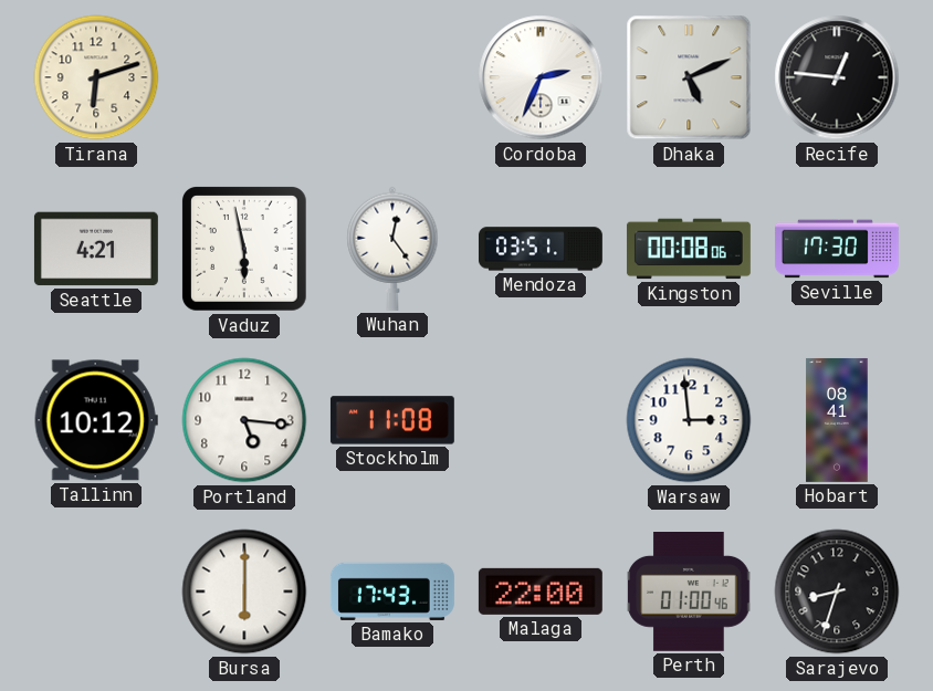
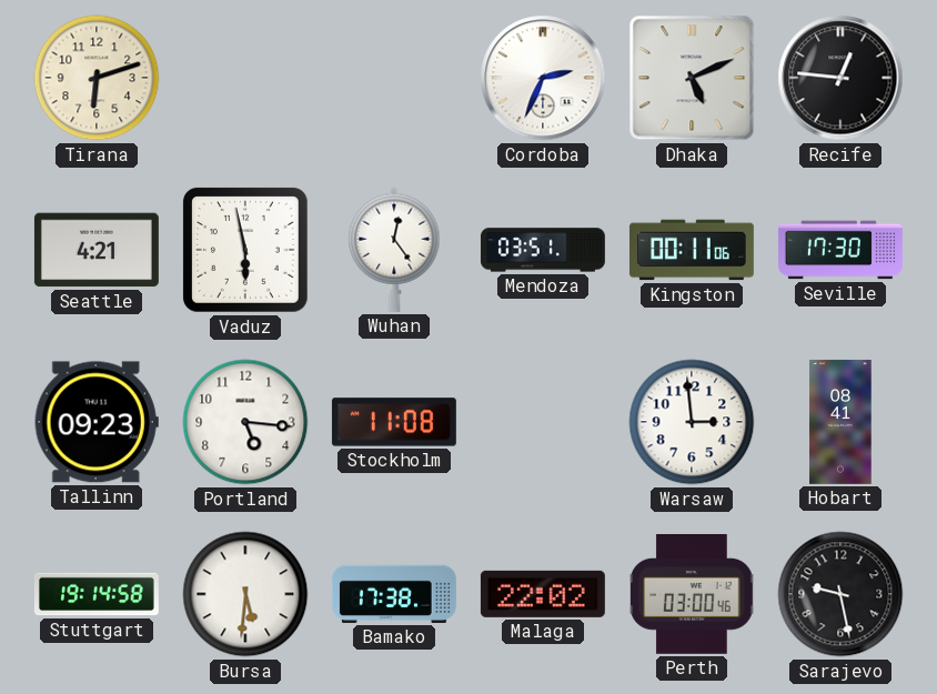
Kingston: 00:08 -> 00:11 (692, 250)
Tallinn: 10:12 -> 09:23 (97, 422)
Stuttgart: none -> 19:14 (97, 594)
Bursa: 6:00 -> 5:31 (245, 594)
Bamako: 17:43 -> 17:38 (394, 594)
Malaga: 22:00 -> 22:02 (543, 594)
Perth: 01:00 -> 03:00 (692, 595)
Sarajevo: 8:33 -> 9:28 (840, 594)
